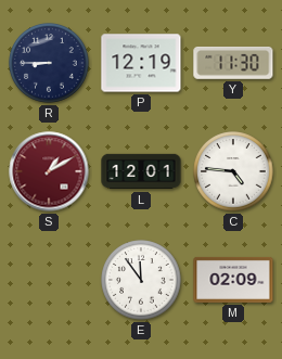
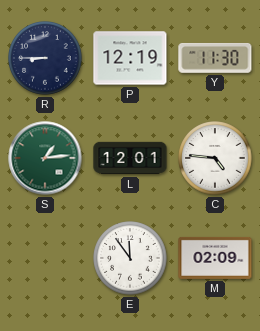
S: 1:10 -> 1:14 (45, 158)
S dial: burgundy -> green (45, 158)
